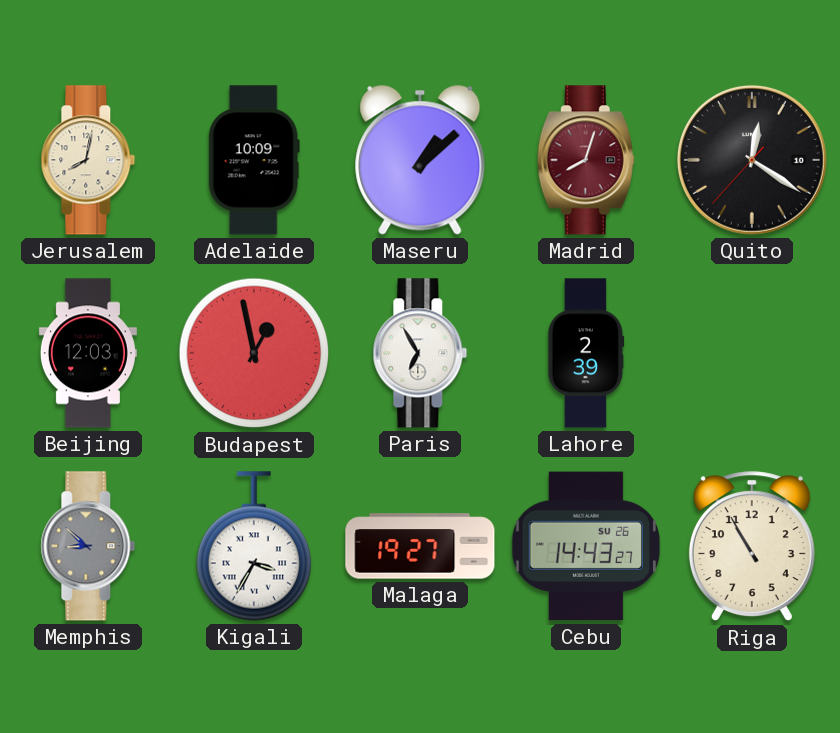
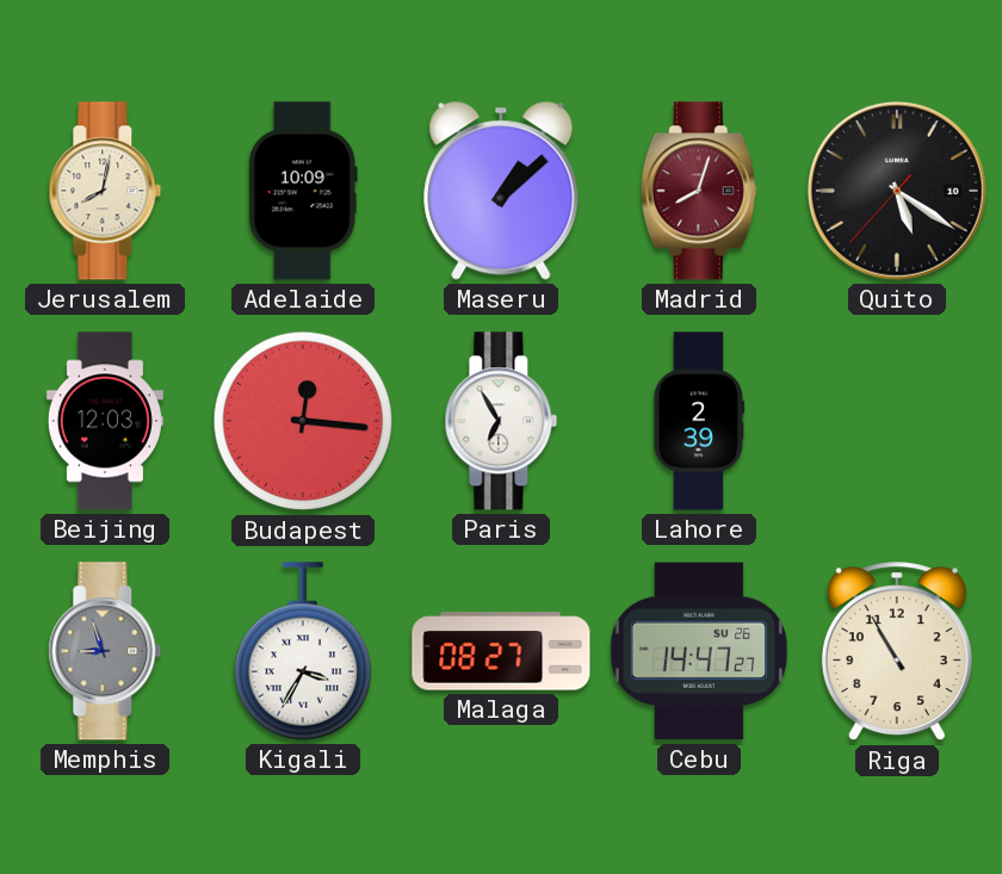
Quito: 12:20 -> 5:20 (897, 191)
Budapest: 12:58 -> 12:16 (303, 421)
Memphis: 8:52 -> 8:57 (105, 651)
Malaga: 19:27 -> 08:27 (501, 651)
Cebu: 14:43 -> 14:47 (699, 651)
